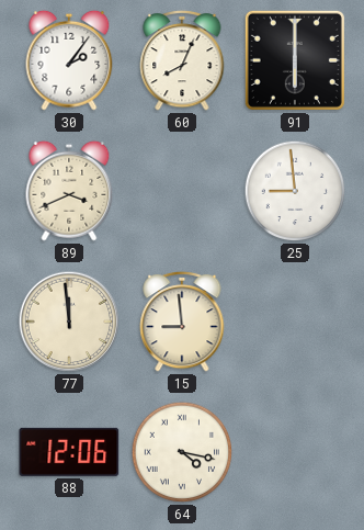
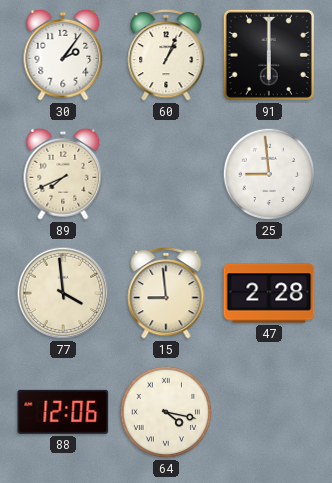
60: 8:04 -> 1:04 (166, 55)
89: 3:41 -> 7:41 (63, 174)
77: 11:59 -> 3:59 (63, 293)
47: none -> 2:28 (269, 293)
